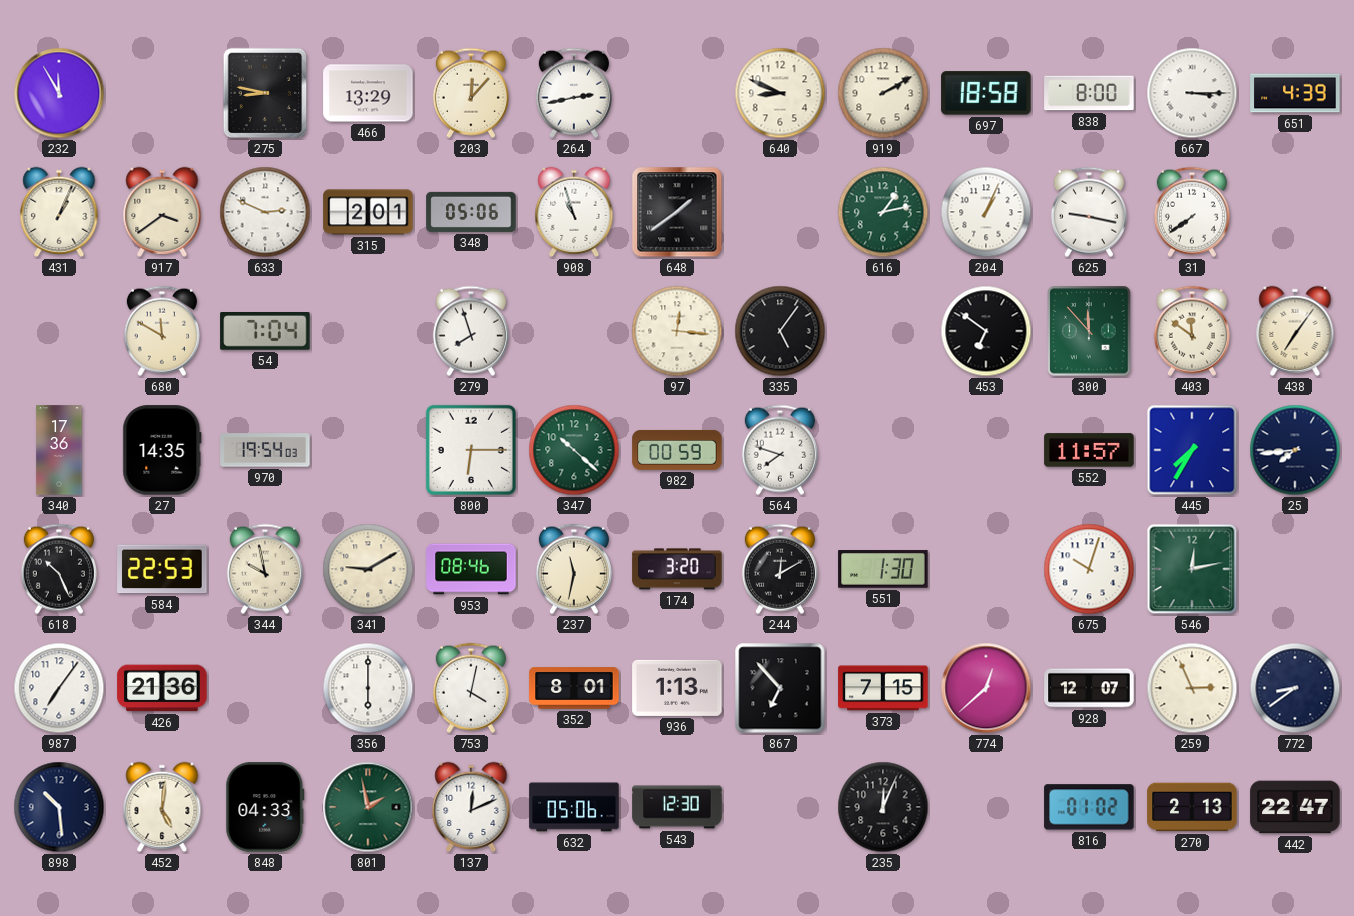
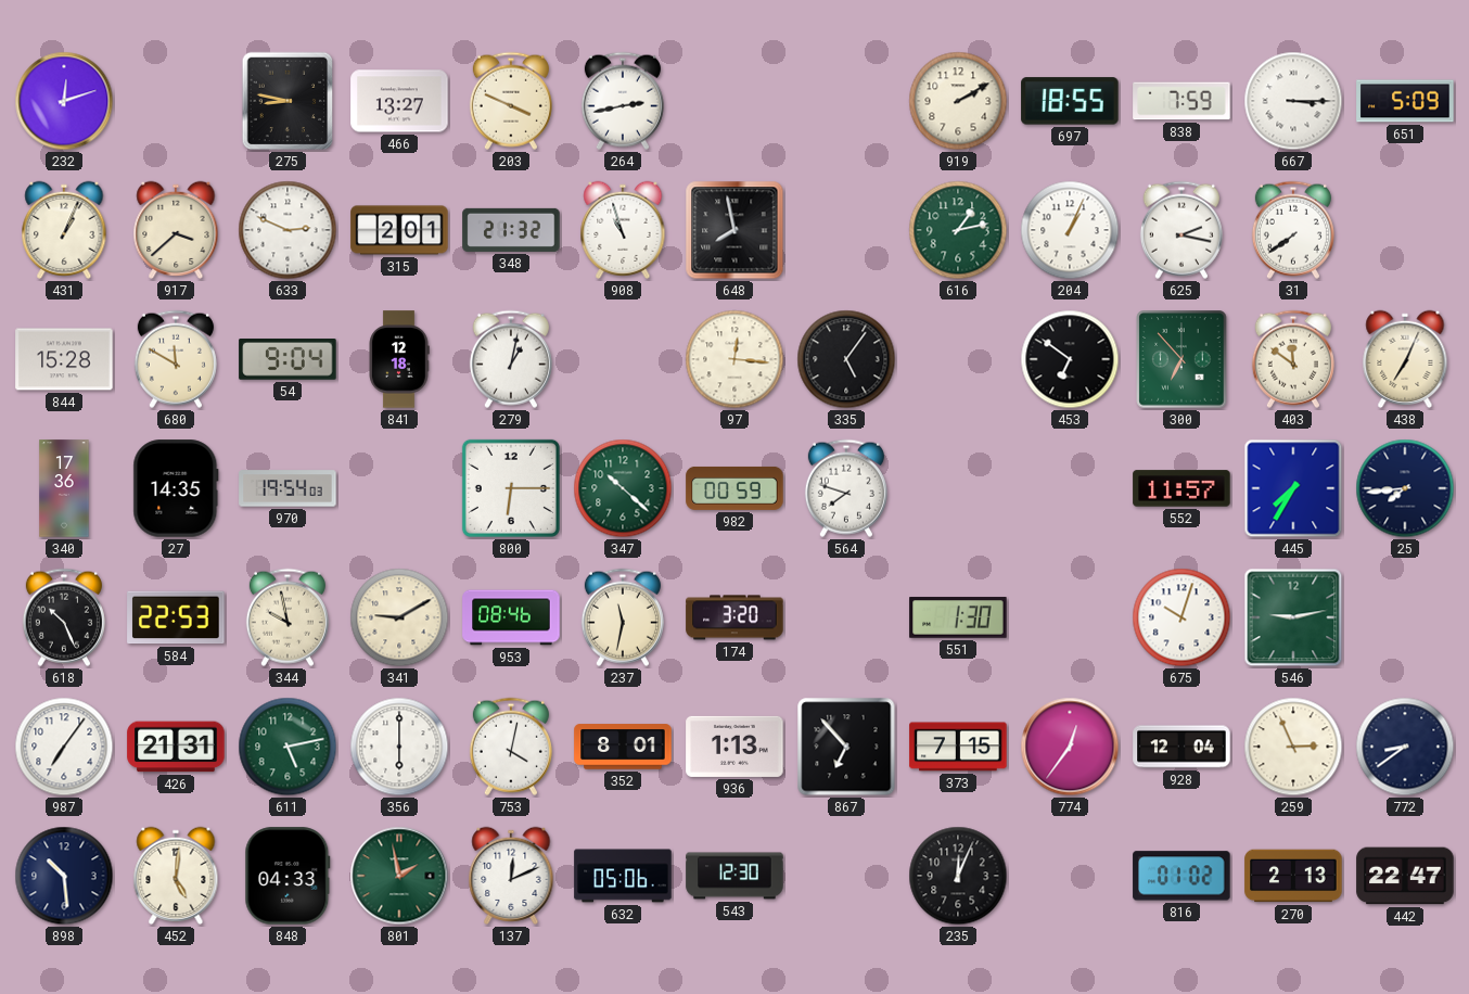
232: 11:55 -> 12:12 (64, 101)
466: 13:29 -> 13:27 (399, 101)
203: 12:07 -> 3:49 (511, 101)
640: 8:49 -> none (780, 93)
697: 18:58 -> 18:55 (1070, 101)
838: 8:00 -> 7:59 (1181, 101)
651: 4:39 -> 5:09 (1405, 101)
917: 3:39 -> 3:38 (176, 230)
348: 05:06 -> 21:32 (511, 230)
648: 1:39 -> 7:58 (734, 230)
625: 9:17 -> 2:17 (1181, 230)
844: none -> 15:28 (64, 359)
54: 7:04 -> 9:04 (288, 360)
841: none -> 12:18 (399, 359)
279: 7:57 -> 1:02 (511, 359)
300: 11:53 -> 6:53 (1181, 359)
438: 7:06 -> 7:04 (1405, 359)
244: 12:10 -> none (780, 569)
546: 12:13 -> 9:13 (1293, 617)
426: 21:36 -> 21:31 (176, 747)
611: none -> 5:13 (288, 747)
774: 12:38 -> 12:36 (1070, 747)
928: 12:07 -> 12:04 (1181, 747)
